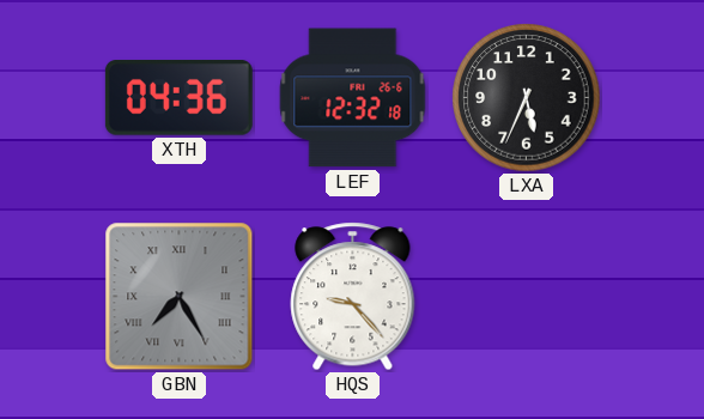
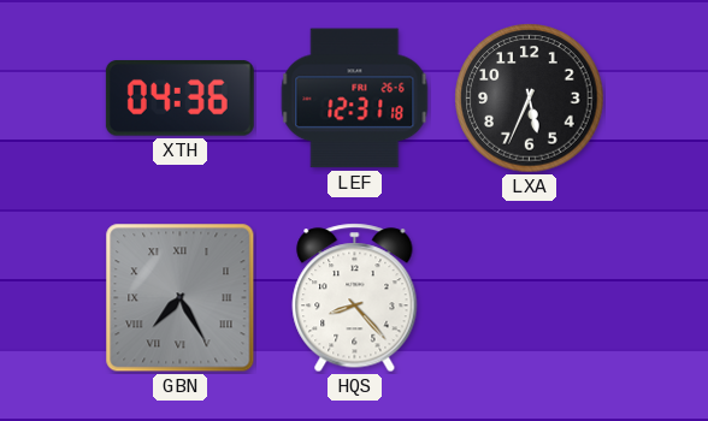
LEF: 12:32 -> 12:31 (355, 99)
HQS: 9:23 -> 8:23 (355, 298)
